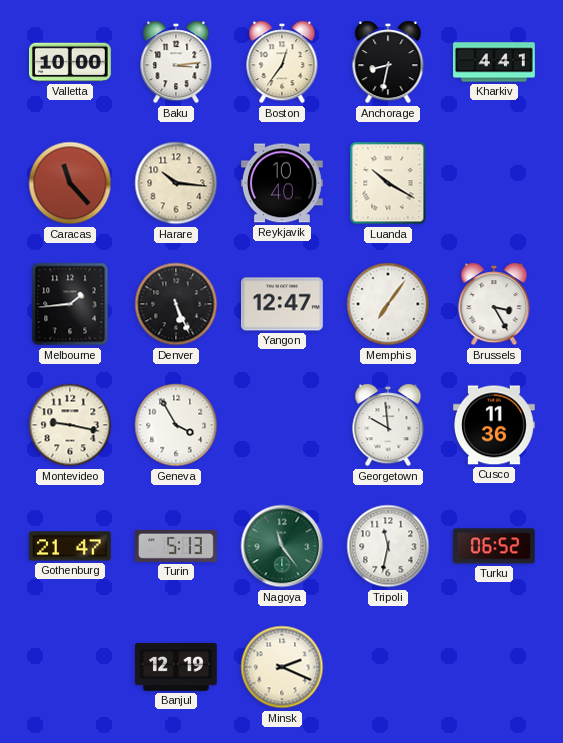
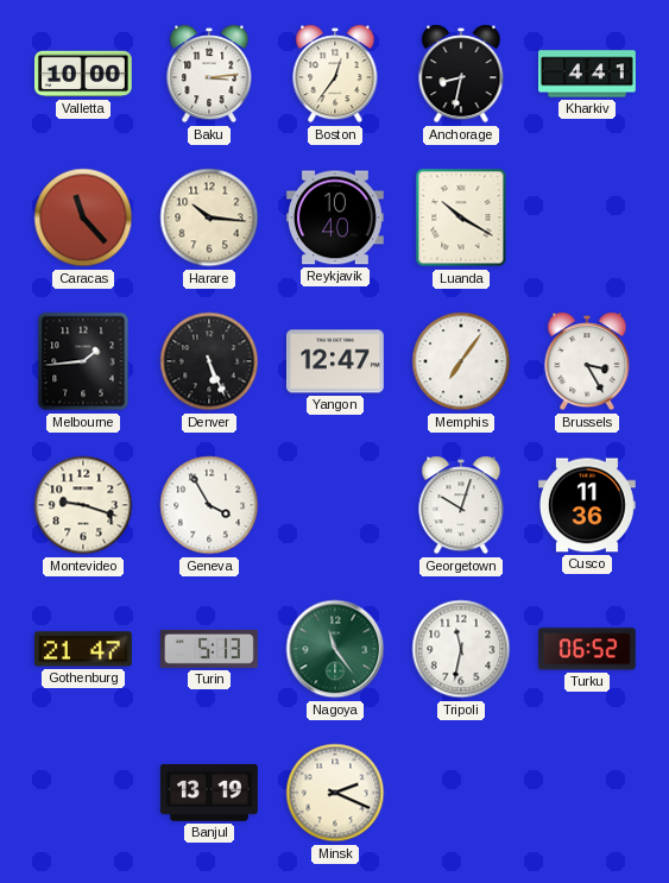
Montevideo: 9:17 -> 9:18 (83, 505)
Georgetown: 9:59 -> 10:03 (461, 505)
Banjul: 12:19 -> 13:19 (209, 793)
